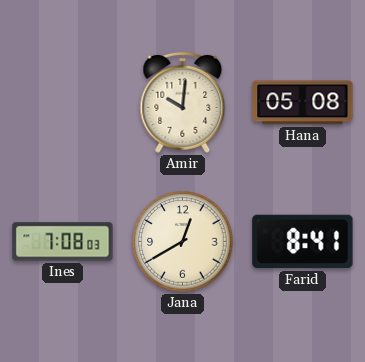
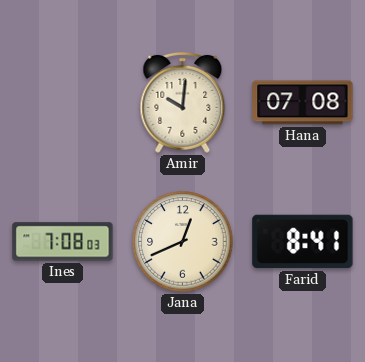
Hana: 05:08 -> 07:08 (303, 103)
Jana: 12:40 -> 12:41 (183, 242)
